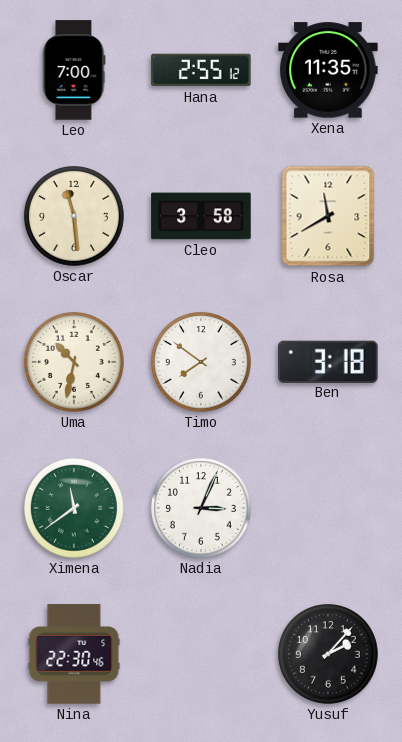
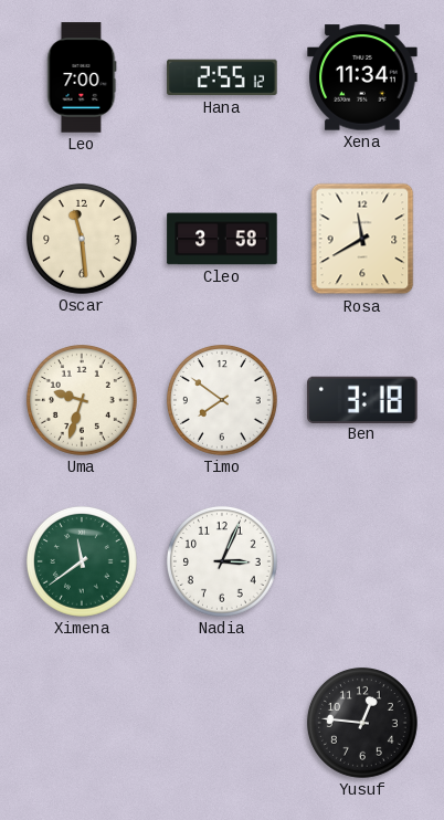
Xena: 11:35 -> 11:34 (362, 77)
Uma: 10:32 -> 9:33 (82, 400)
Nina: 22:30 -> none (74, 654)
Yusuf: 2:07 -> 12:46 (362, 723)
